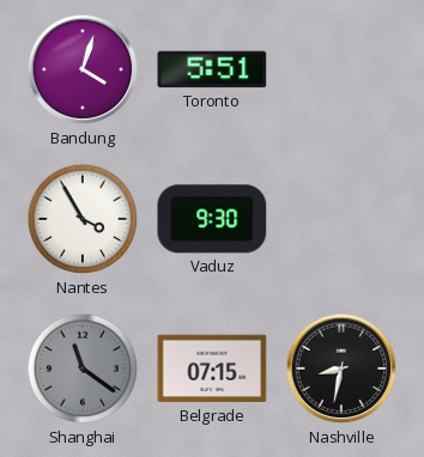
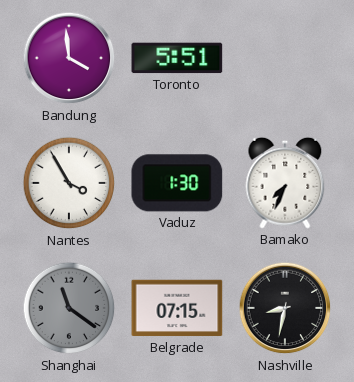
Bandung: 4:03 -> 3:59 (69, 58)
Vaduz: 9:30 -> 1:30 (177, 183)
Bamako: none -> 7:34 (285, 183)
